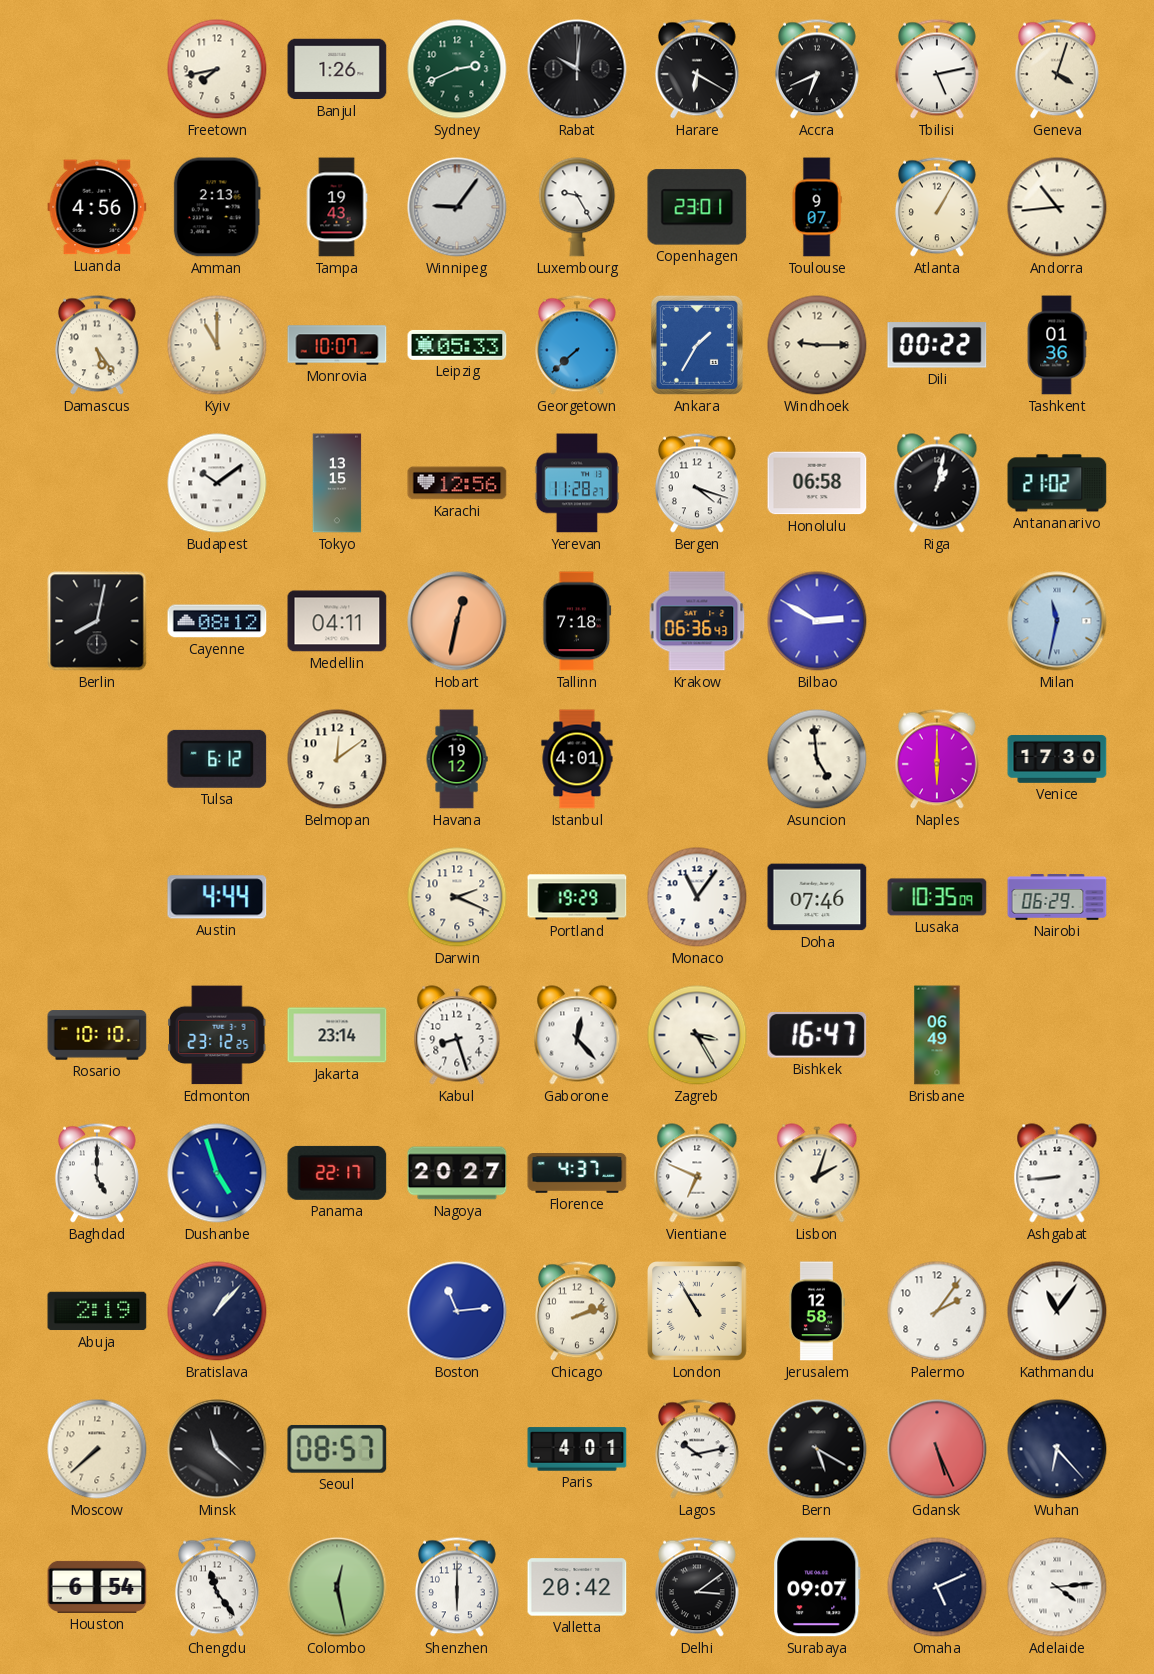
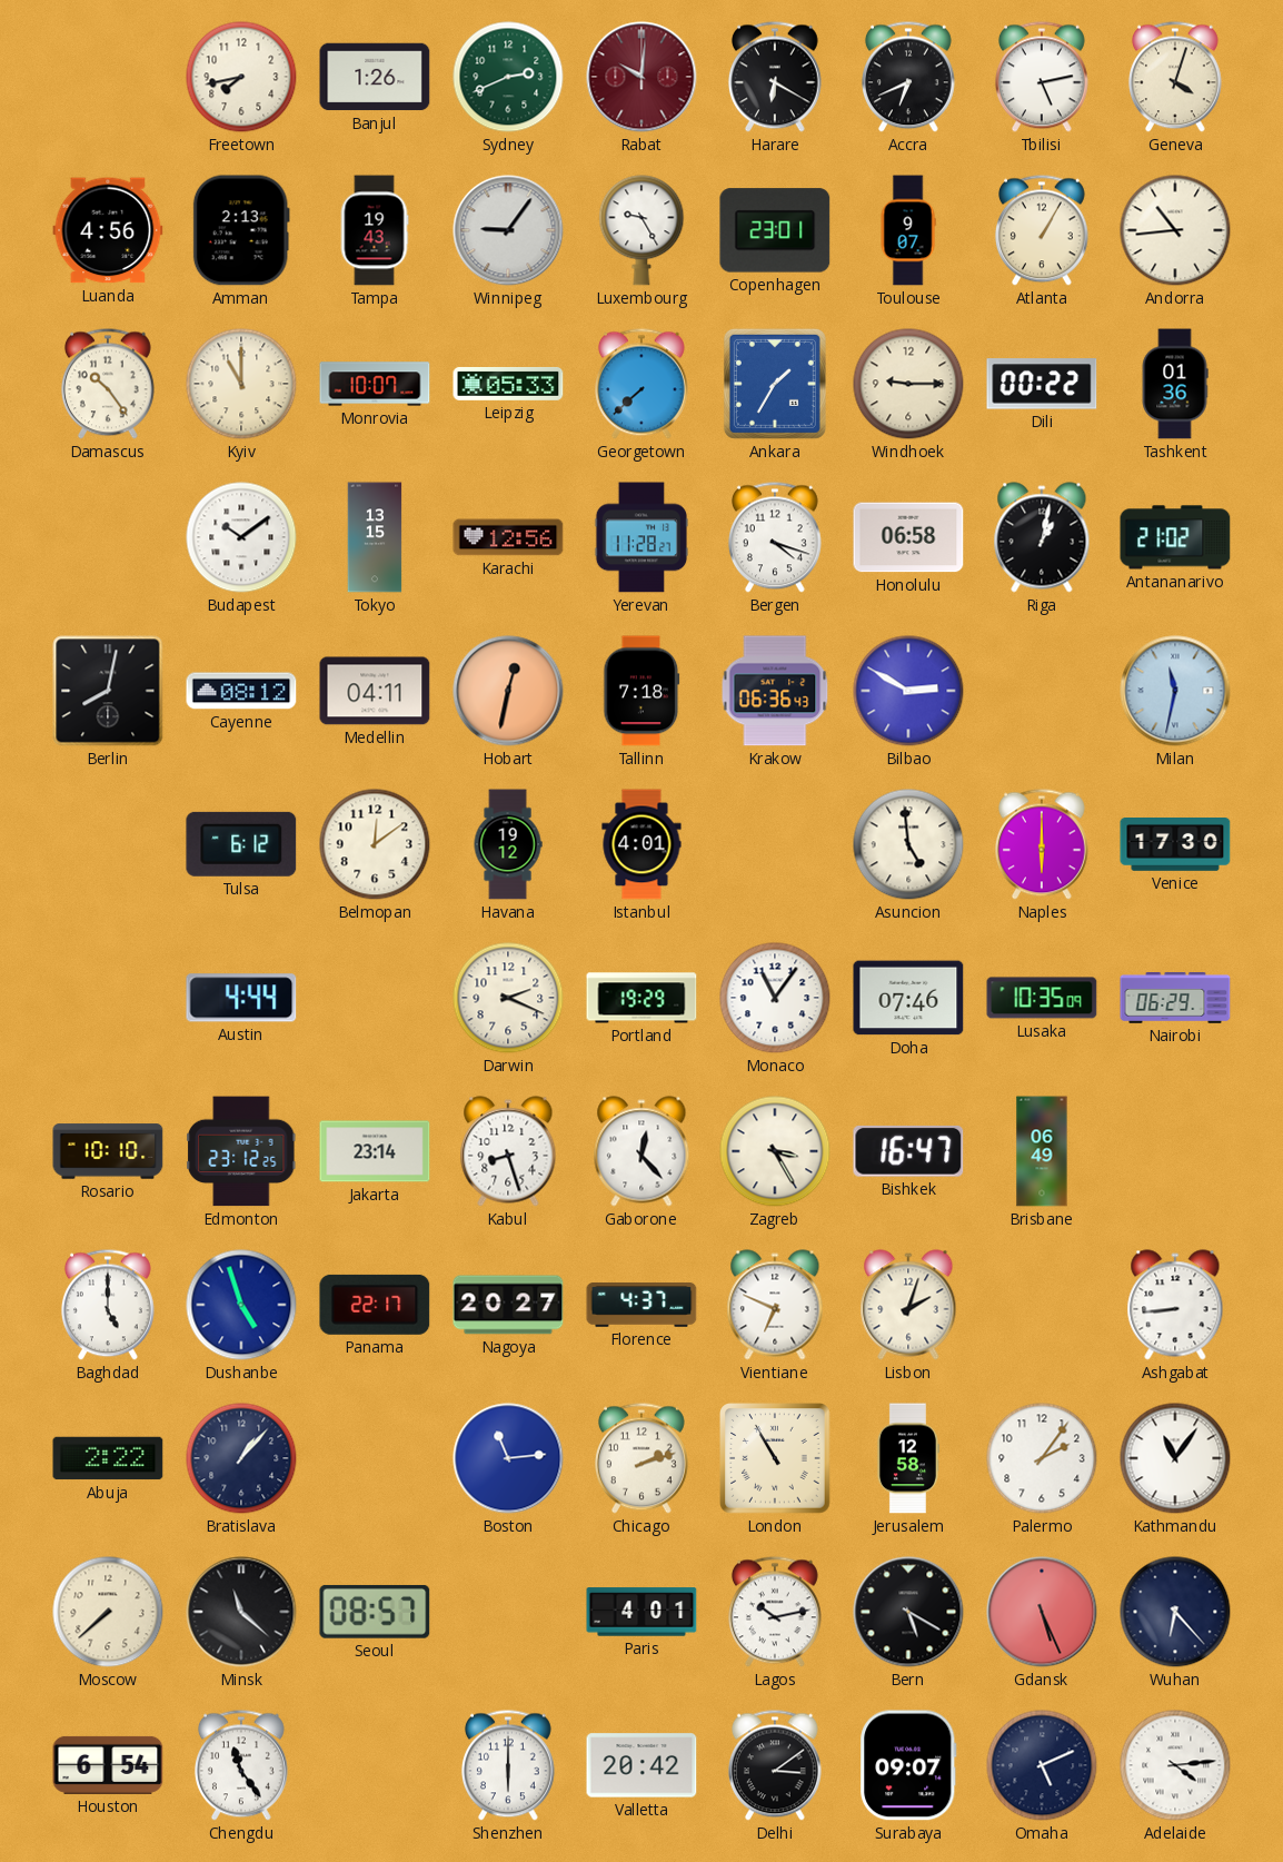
Rabat dial: black -> burgundy (641, 77)
Damascus: 5:24 -> 10:24 (108, 384)
Abuja: 2:19 -> 2:22 (108, 1458)
Colombo: 12:28 -> none (337, 1587)
